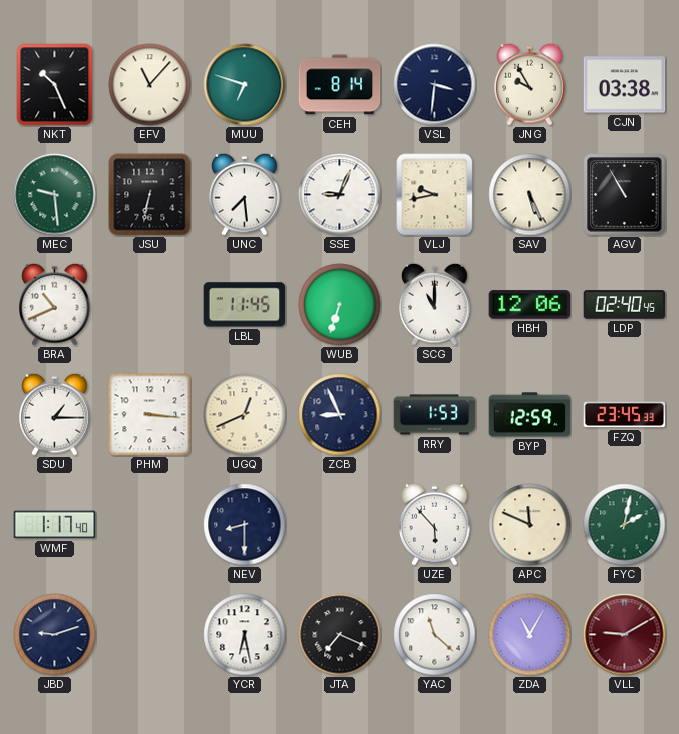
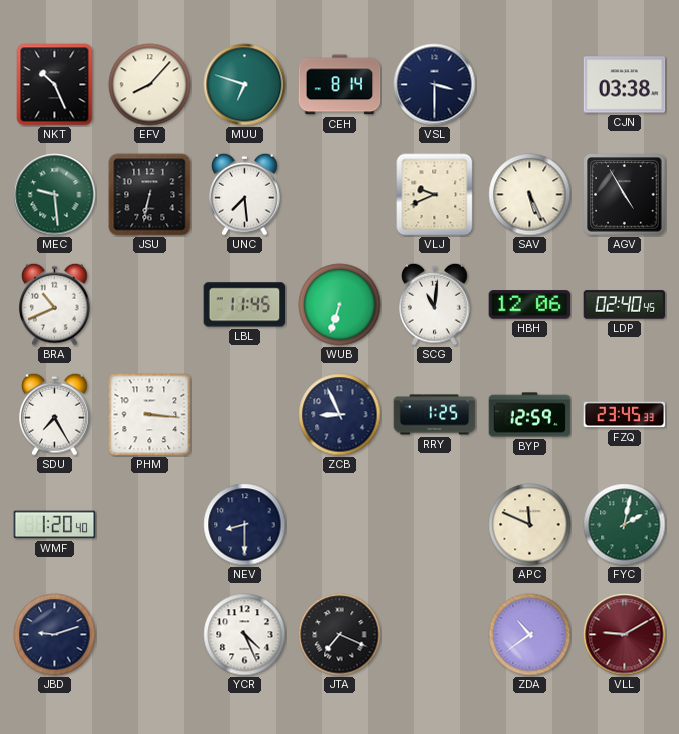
EFV: 11:07 -> 8:07 (150, 85)
VSL: 3:31 -> 3:30 (435, 85)
JNG: 9:55 -> none (530, 84)
SSE: 9:04 -> none (340, 195)
VLJ: 9:43 -> 9:41 (435, 195)
AGV: 10:55 -> 4:55 (625, 195)
SCG: 11:00 -> 11:01 (435, 304)
SDU: 1:15 -> 7:25 (55, 414)
UGQ: 12:41 -> none (245, 415)
RRY: 1:53 -> 1:25 (435, 415)
WMF: 1:17 -> 1:20 (55, 525)
UZE: 5:53 -> none (435, 524)
YCR: 6:28 -> 4:26 (245, 635)
YAC: 11:22 -> none (435, 635)
ZDA: 11:05 -> 10:39 (530, 635)
